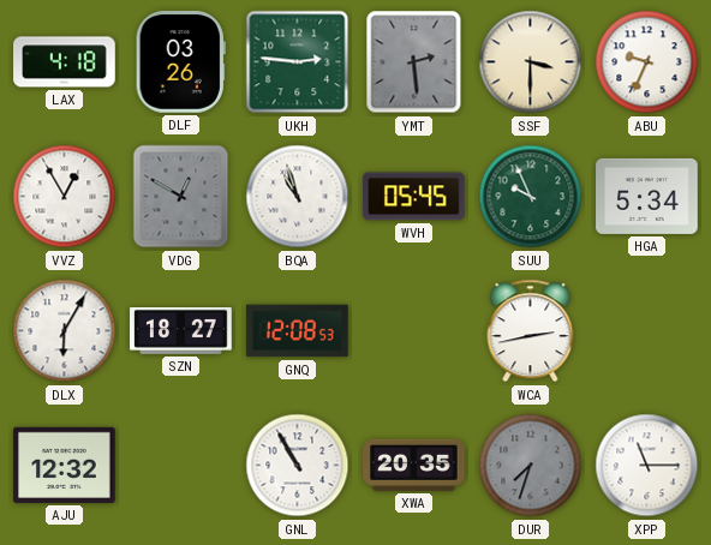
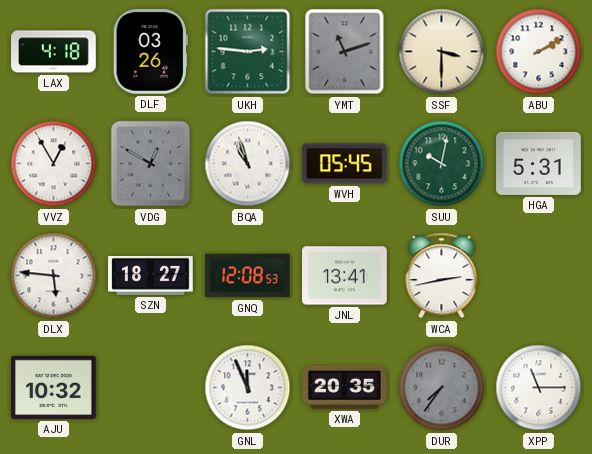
YMT: 2:29 -> 11:12 (345, 52)
ABU: 9:34 -> 2:10 (539, 52)
SUU: 9:56 -> 10:02 (442, 164)
HGA: 5:34 -> 5:31 (539, 163)
DLX: 6:05 -> 5:46 (54, 276)
JNL: none -> 13:41 (345, 276)
AJU: 12:32 -> 10:32 (54, 387)
GNL: 10:55 -> 11:56 (248, 388)
DUR: 7:33 -> 7:36 (442, 388)
